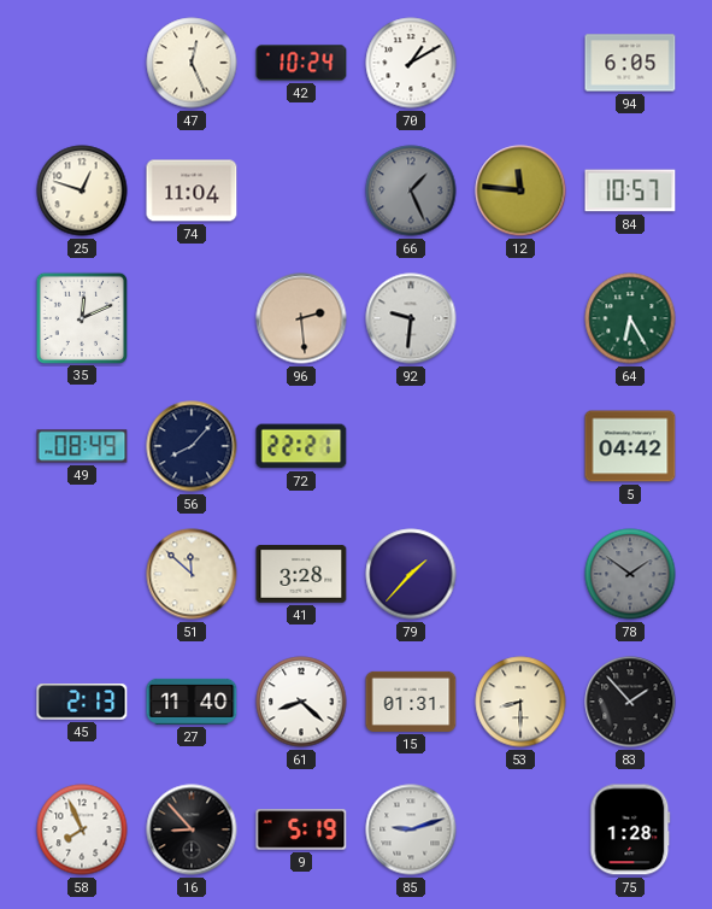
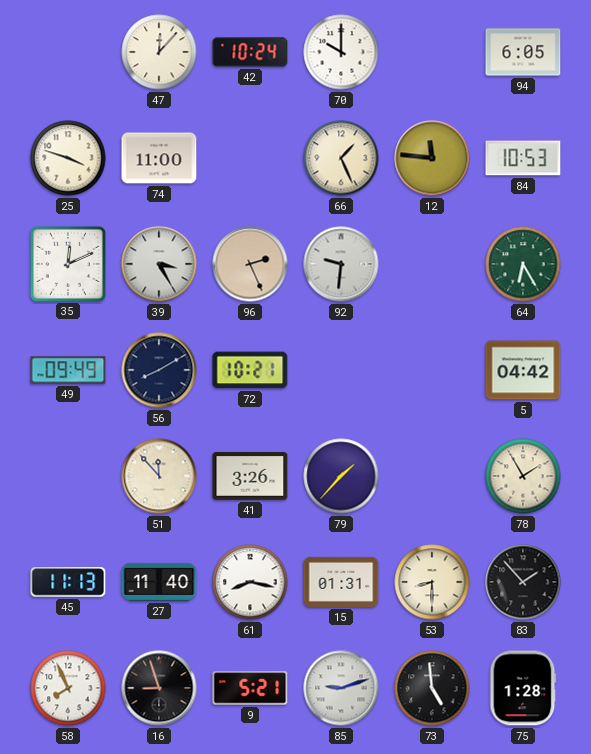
47: 12:26 -> 12:07 (159, 52)
70: 1:10 -> 10:00 (341, 52)
25: 12:48 -> 3:48 (68, 158)
74: 11:04 -> 11:00 (159, 158)
66 dial: grey -> cream (341, 158)
84: 10:57 -> 10:53 (523, 158)
39: none -> 3:25 (159, 264)
96: 2:29 -> 2:26 (250, 264)
49: 08:49 -> 09:49 (68, 370)
56: 8:07 -> 8:10 (159, 370)
72: 22:21 -> 10:21 (250, 370)
51: 11:52 -> 11:53 (159, 476)
41: 3:28 -> 3:26 (250, 476)
78: 1:51 -> 1:55 (523, 476)
78 dial: grey -> cream (523, 476)
45: 2:13 -> 11:13 (68, 582)
61: 8:22 -> 8:17 (250, 582)
16: 8:53 -> 8:57 (159, 688)
9: 5:19 -> 5:21 (250, 688)
73: none -> 4:59 (432, 688)
